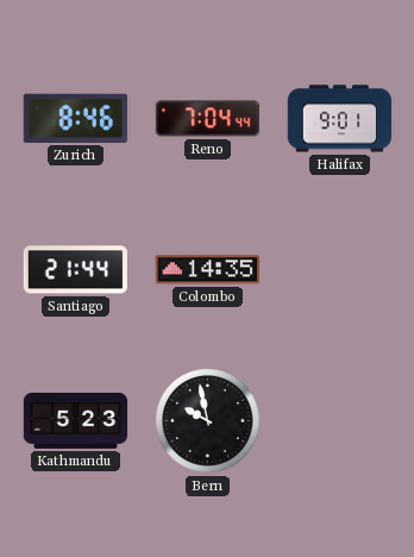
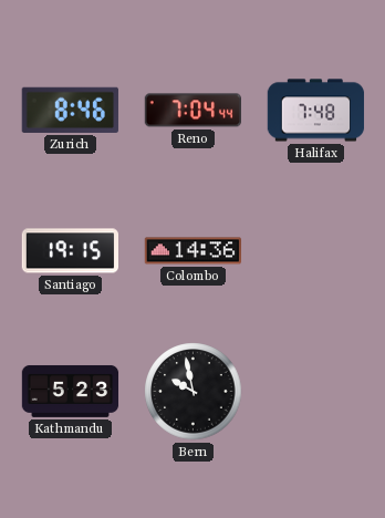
Halifax: 9:01 -> 7:48 (316, 111)
Santiago: 21:44 -> 19:15 (70, 251)
Colombo: 14:35 -> 14:36 (194, 251)
